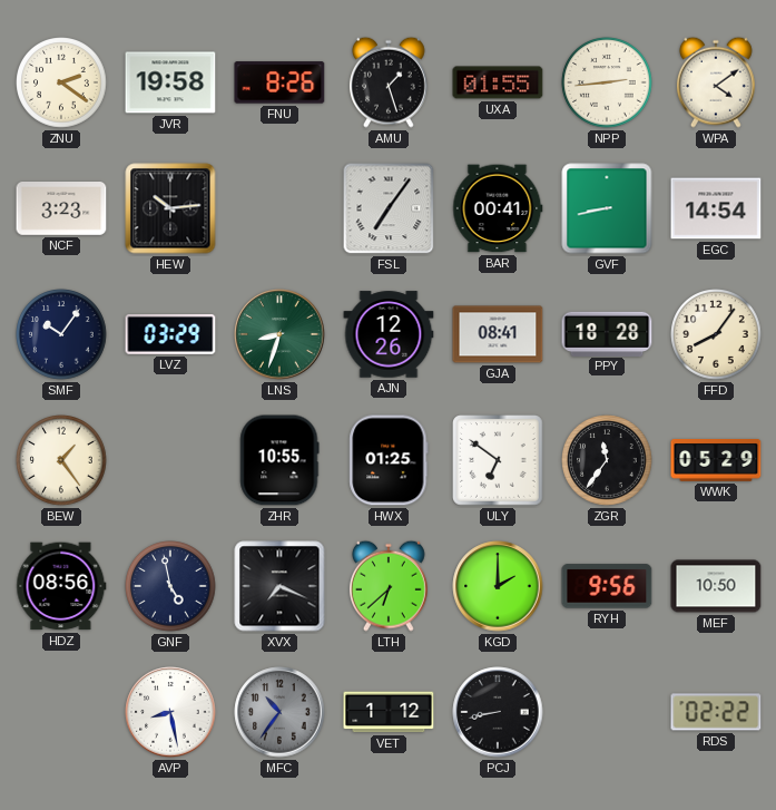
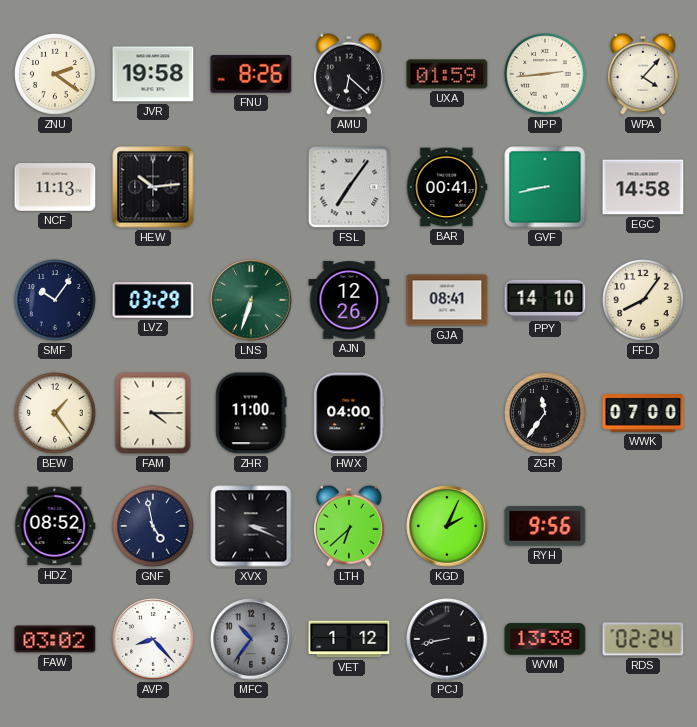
AMU: 1:27 -> 6:22 (349, 74)
UXA: 01:55 -> 01:59 (447, 74)
WPA: 4:09 -> 4:07 (643, 74)
NCF: 3:23 -> 11:13 (55, 188)
EGC: 14:54 -> 14:58 (643, 187)
LNS: 8:33 -> 6:33 (251, 300)
PPY: 18:28 -> 14:10 (545, 299)
FAM: none -> 4:15 (153, 413)
ZHR: 10:55 -> 11:00 (251, 413)
HWX: 01:25 -> 04:00 (349, 413)
ULY: 6:51 -> none (498, 460)
WWK: 05:29 -> 07:00 (643, 414)
HDZ: 08:56 -> 08:52 (55, 526)
XVX: 7:19 -> 3:19 (251, 526)
KGD: 2:00 -> 2:04 (447, 526)
MEF: 10:50 -> none (716, 586)
FAW: none -> 03:02 (55, 639)
AVP: 8:28 -> 8:23 (153, 639)
WVM: none -> 13:38 (545, 639)
RDS: 02:22 -> 02:24 (643, 639)
